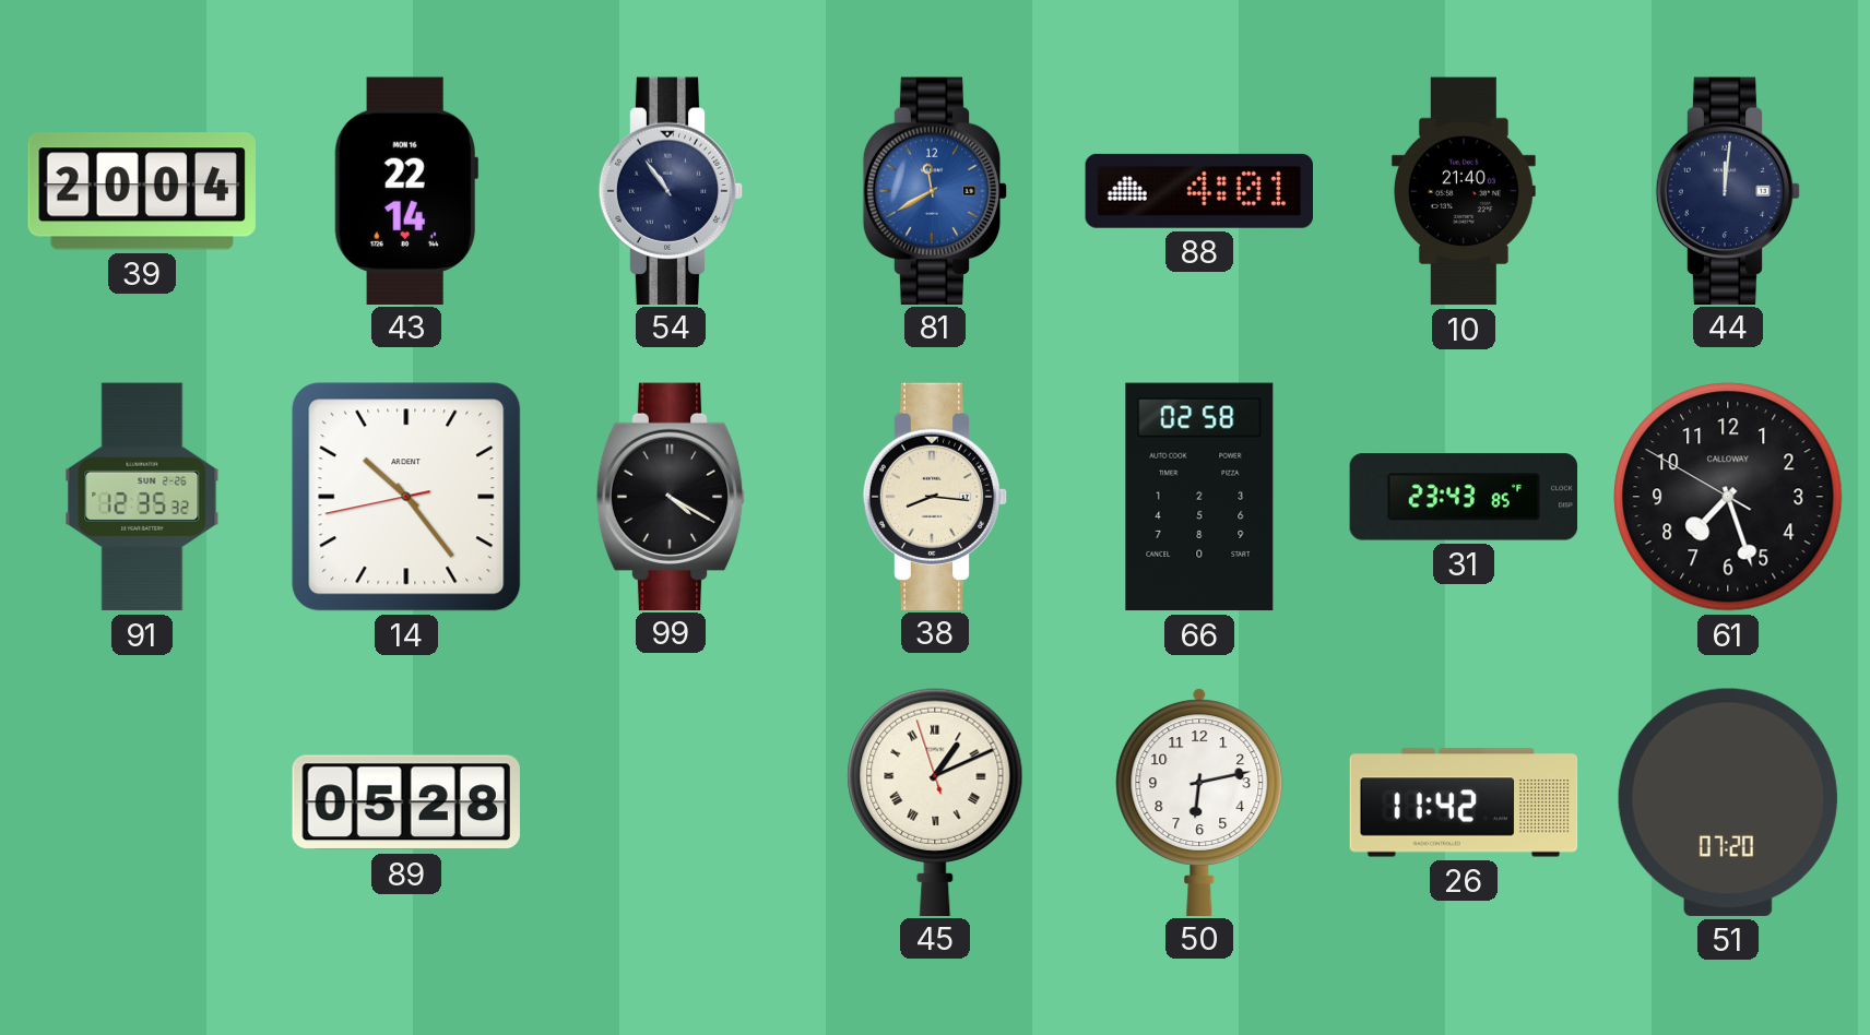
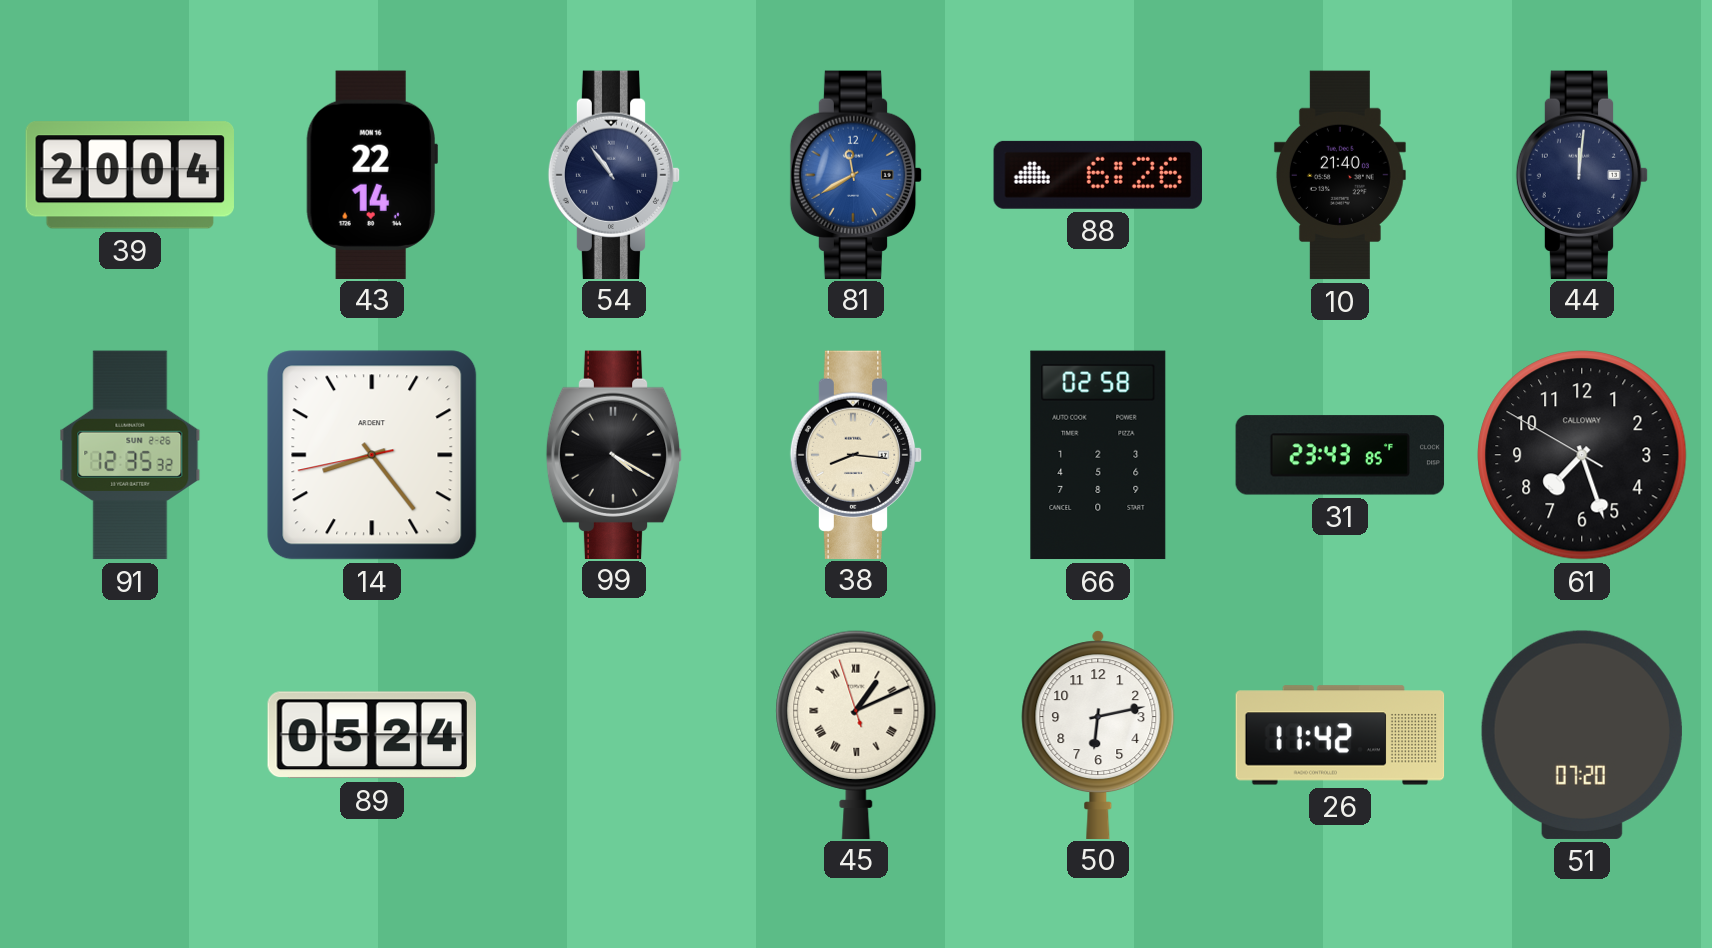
88: 4:01 -> 6:26 (1097, 175)
14: 10:23 -> 8:23 (372, 455)
89: 05:28 -> 05:24 (372, 735)
